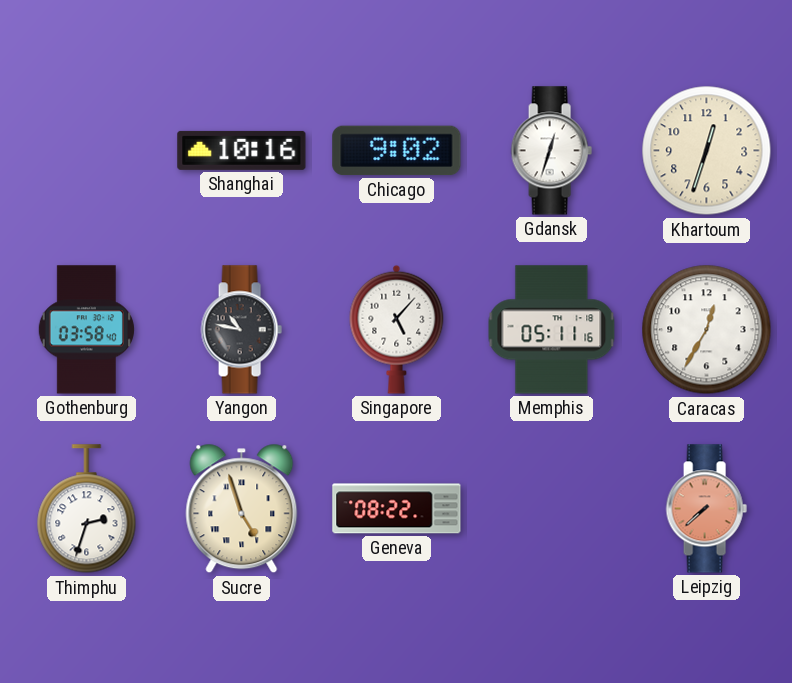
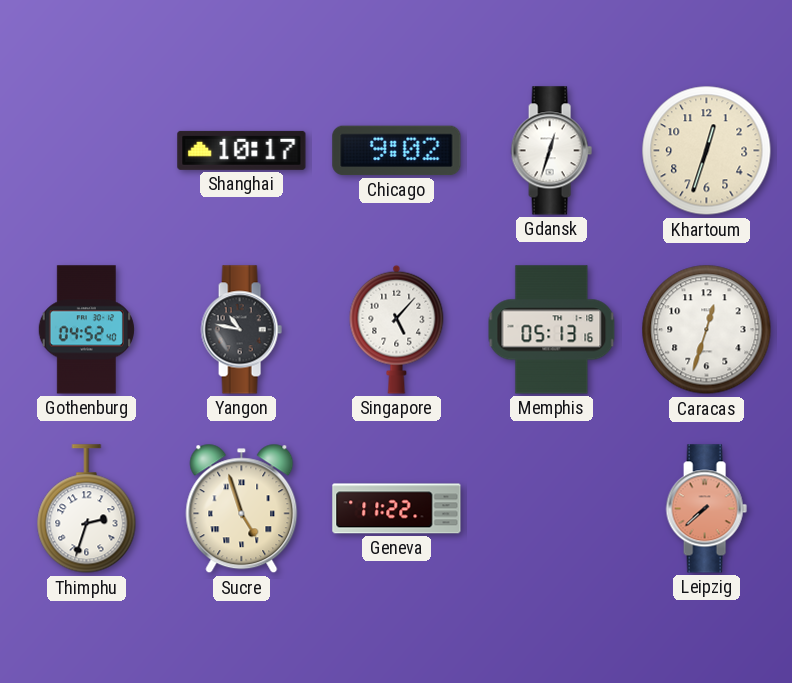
Shanghai: 10:16 -> 10:17 (242, 150)
Gothenburg: 03:58 -> 04:52 (86, 330)
Memphis: 05:11 -> 05:13 (552, 330)
Caracas: 12:35 -> 12:33 (707, 330)
Geneva: 08:22 -> 11:22 (397, 509)
